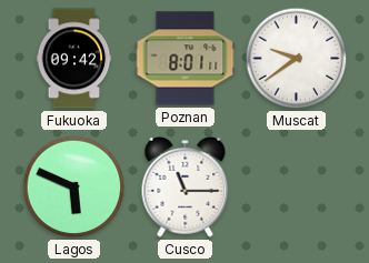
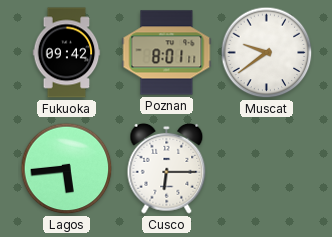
Lagos: 5:49 -> 5:44 (67, 169)
Cusco: 11:15 -> 6:15 (167, 168)
